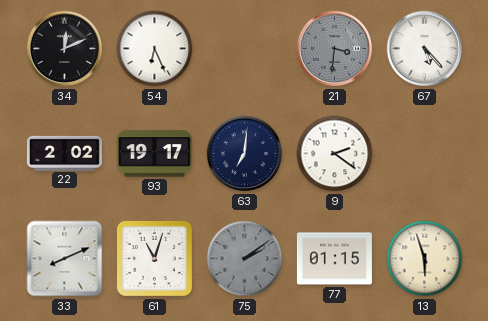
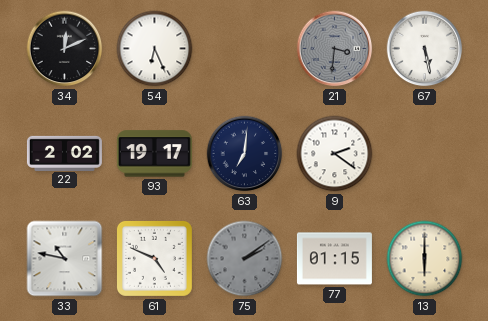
67: 5:23 -> 5:28 (425, 49)
33: 8:11 -> 10:47 (65, 259)
61: 11:03 -> 4:49 (154, 258)
13: 5:57 -> 6:00 (425, 259)
